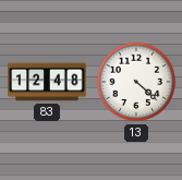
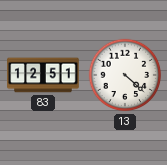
83: 12:48 -> 12:51 (43, 75)
